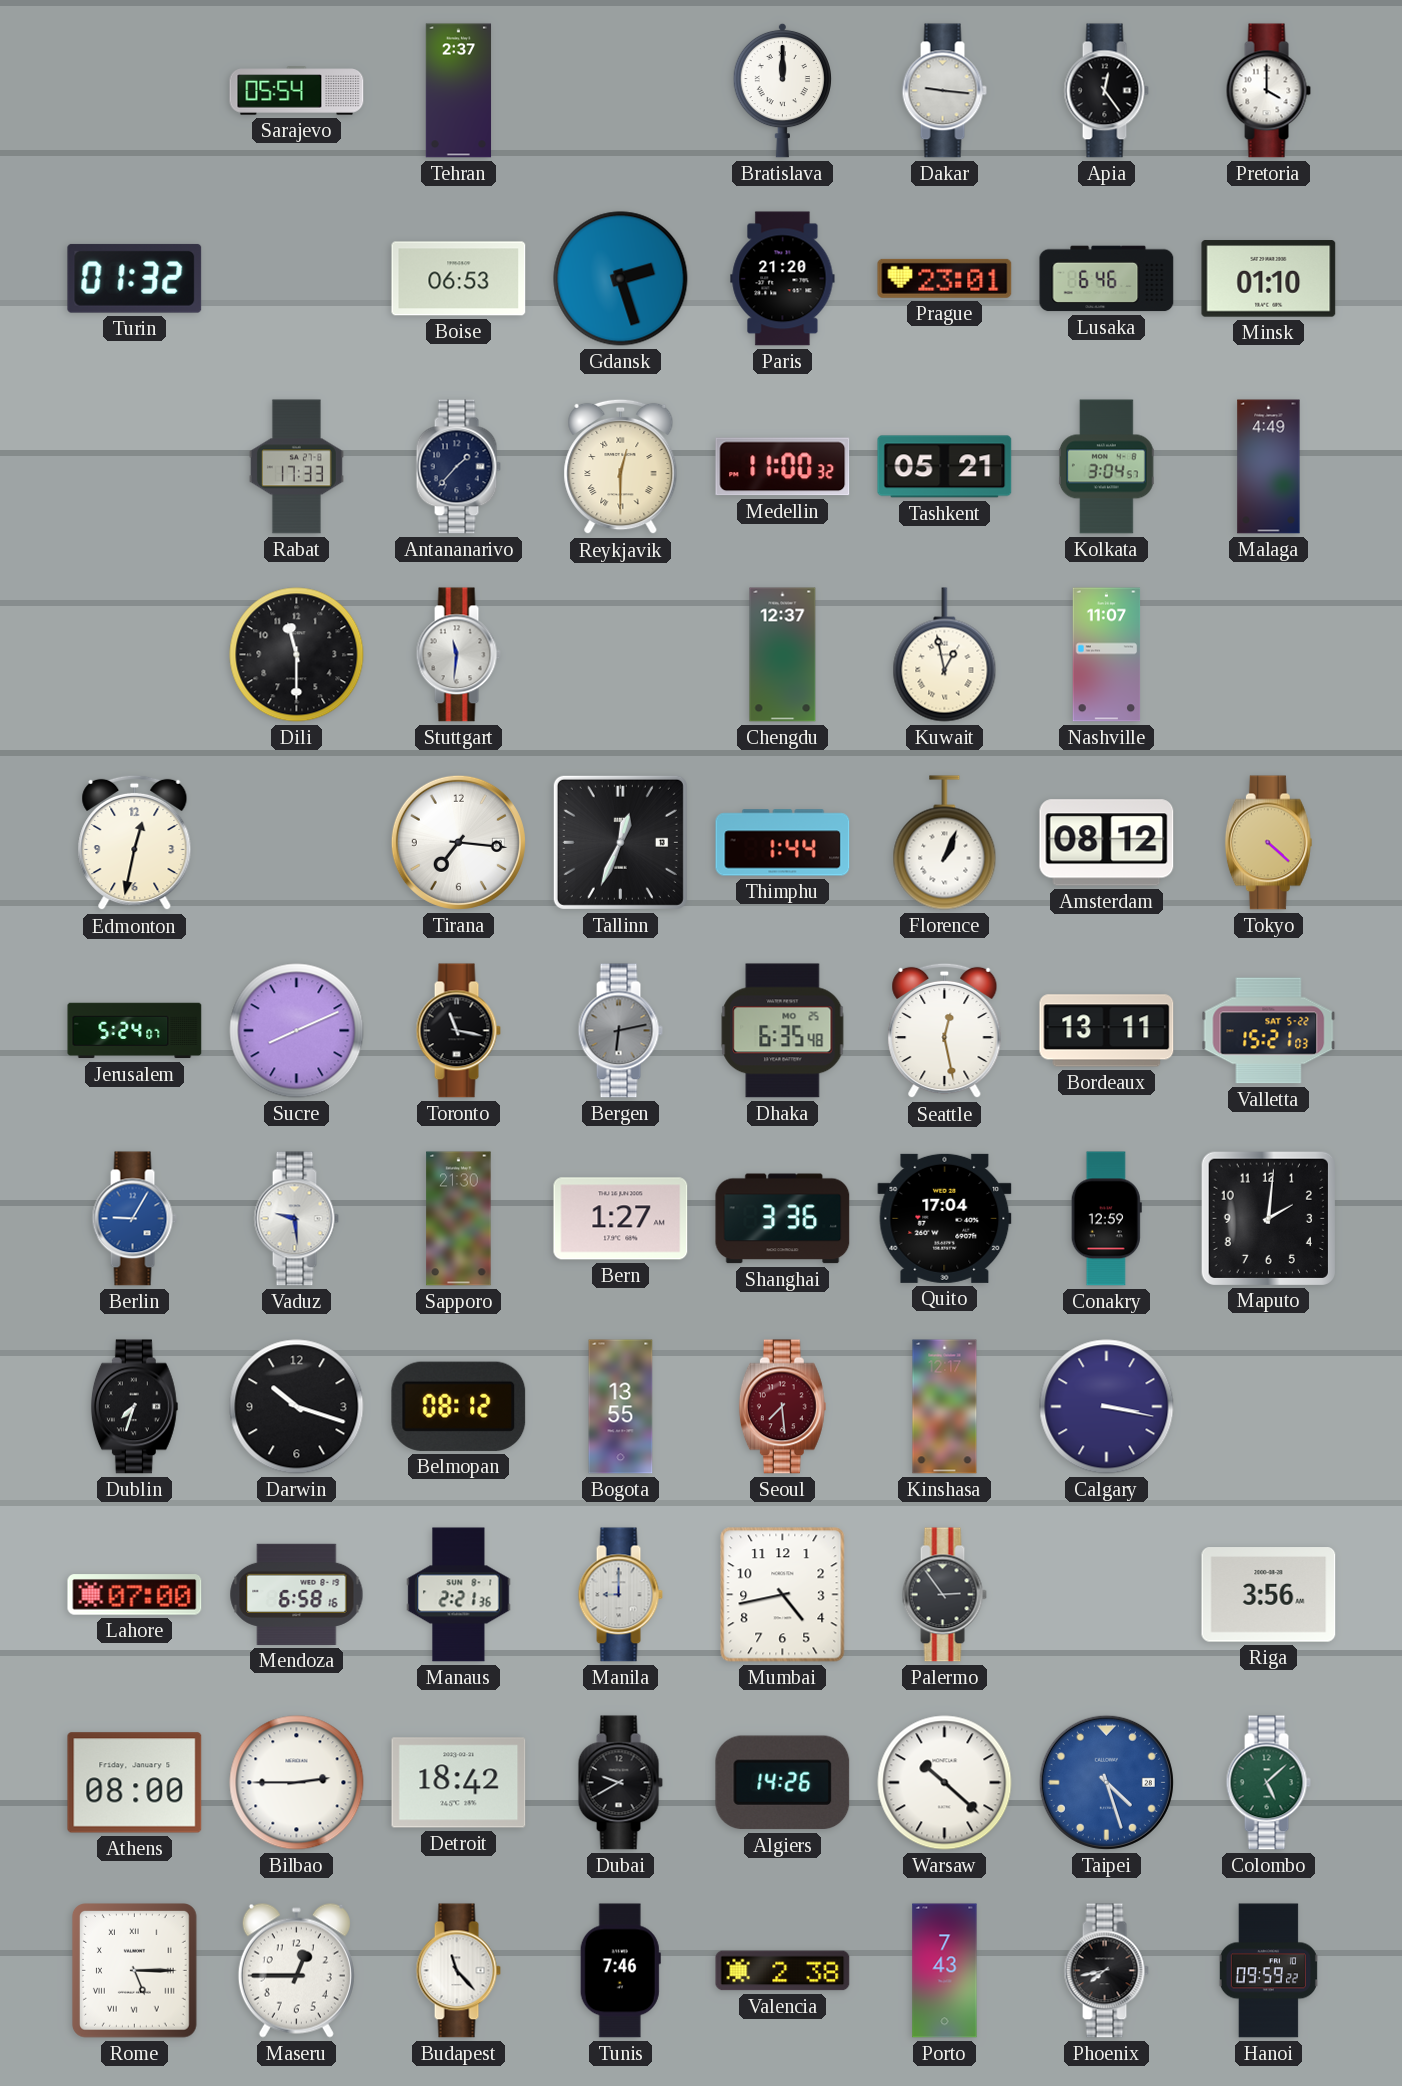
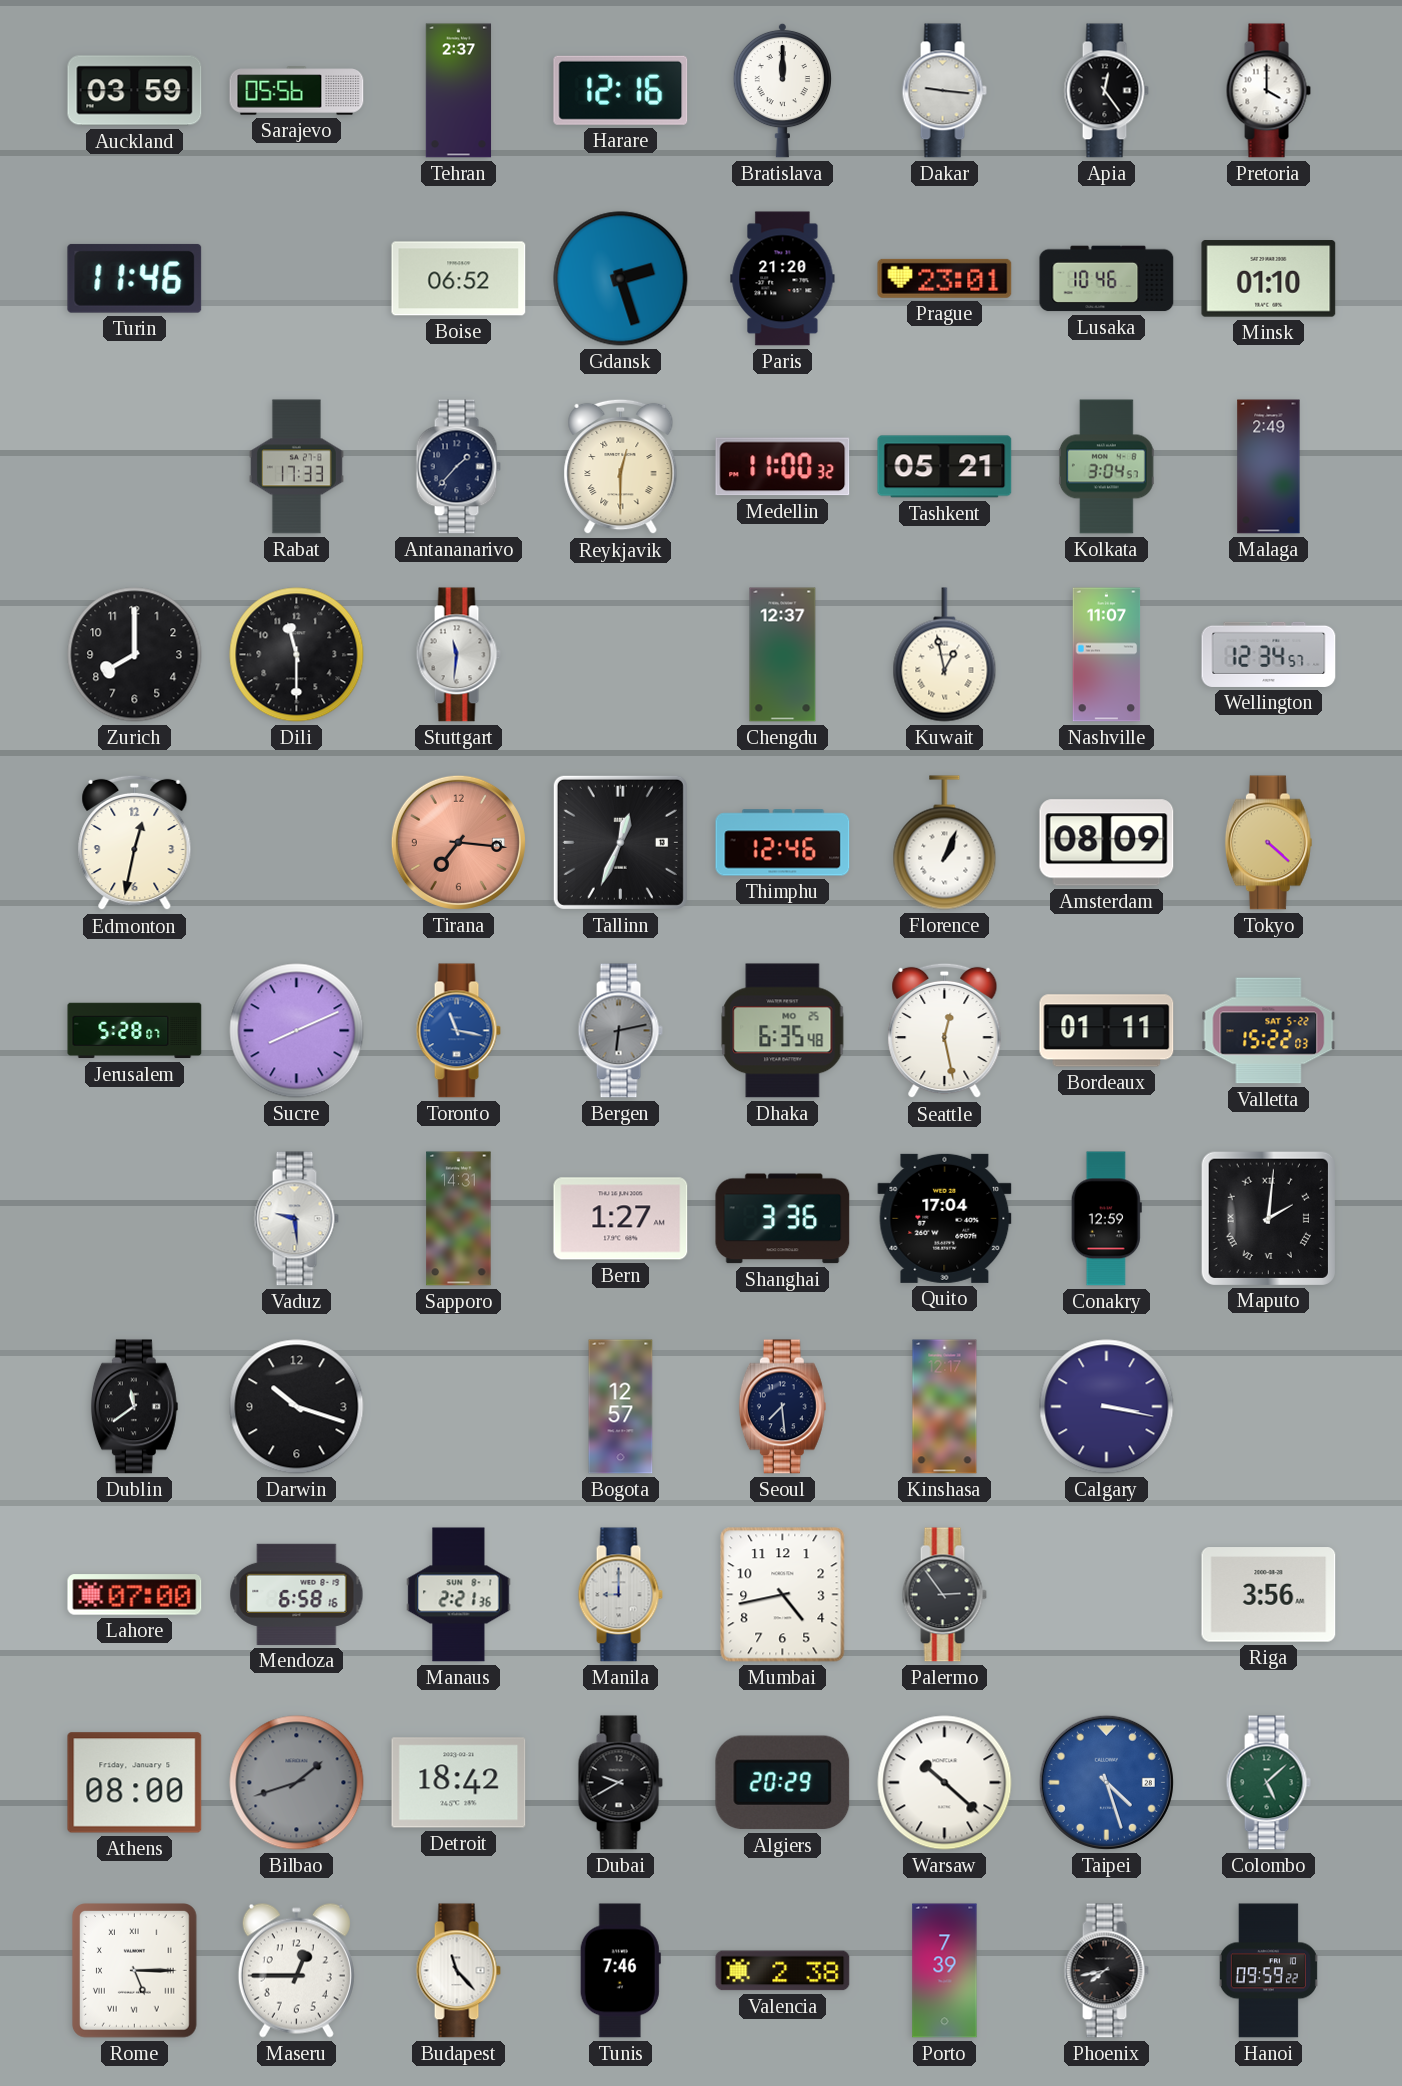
Auckland: none -> 03:59 (135, 91)
Sarajevo: 05:54 -> 05:56 (297, 91)
Harare: none -> 12:16 (621, 90)
Turin: 01:32 -> 11:46 (135, 278)
Boise: 06:53 -> 06:52 (459, 279)
Lusaka: 6:46 -> 10:46 (1107, 279)
Malaga: 4:49 -> 2:49 (1269, 467)
Zurich: none -> 8:00 (135, 655)
Wellington: none -> 12:34 (1269, 654)
Tirana dial: white -> salmon (458, 842)
Thimphu: 1:44 -> 12:46 (783, 843)
Amsterdam: 08:12 -> 08:09 (1107, 843)
Jerusalem: 5:24 -> 5:28 (135, 1031)
Toronto dial: black -> blue (458, 1031)
Bordeaux: 13:11 -> 01:11 (1107, 1031)
Valletta: 15:21 -> 15:22 (1269, 1031)
Berlin: 9:05 -> none (134, 1219)
Sapporo: 21:30 -> 14:31 (459, 1219)
Maputo numerals: Arabic -> Roman (1268, 1218)
Dublin: 7:33 -> 11:39 (134, 1407)
Belmopan: 08:12 -> none (459, 1406)
Bogota: 13:55 -> 12:57 (621, 1407)
Seoul dial: burgundy -> navy (782, 1407)
Bilbao: 2:45 -> 1:42 (297, 1783)
Bilbao dial: white -> grey (297, 1783)
Algiers: 14:26 -> 20:29 (783, 1783)
Porto: 7:43 -> 7:39 (945, 1971)
